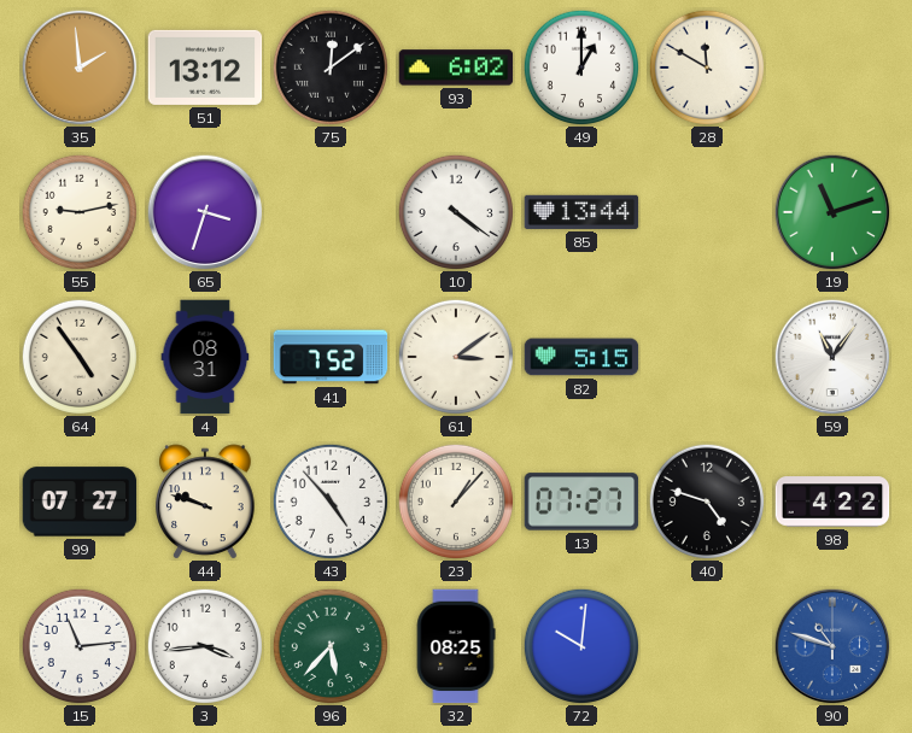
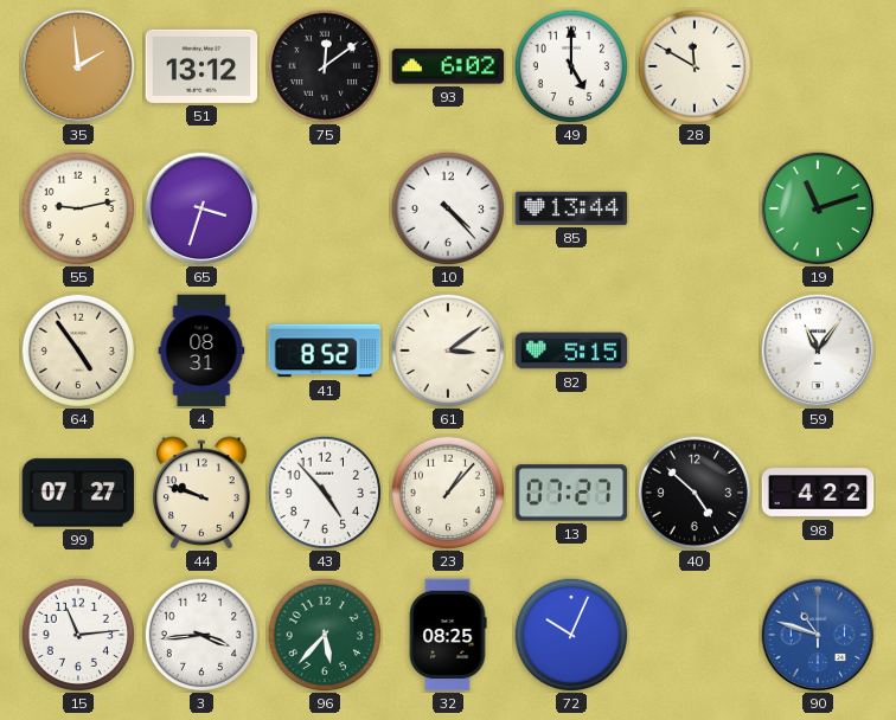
49: 1:00 -> 5:00 (570, 65)
10: 4:21 -> 4:23 (447, 207)
41: 7:52 -> 8:52 (325, 351)
40: 4:48 -> 4:52 (693, 491)
72: 10:01 -> 10:04 (570, 634)
